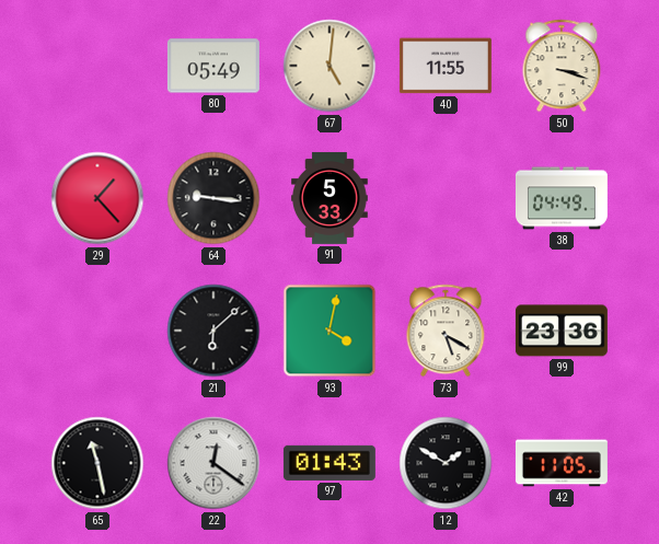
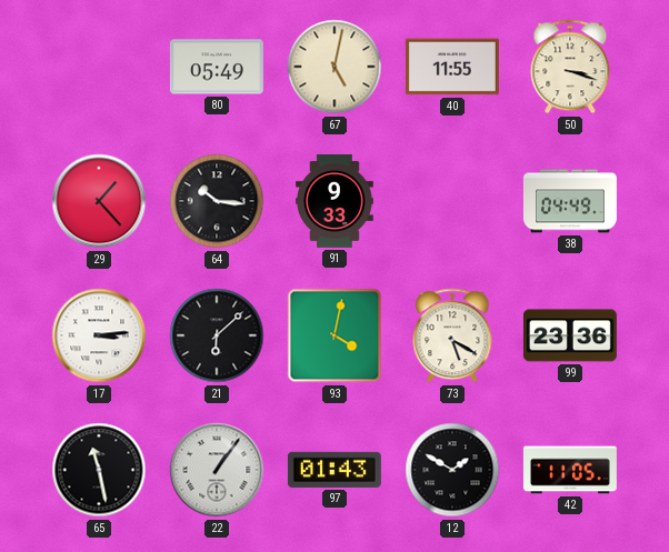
67: 5:01 -> 5:02 (334, 67)
64: 9:16 -> 10:16 (217, 201)
91: 5:33 -> 9:33 (336, 201)
17: none -> 3:14 (99, 335)
22: 12:21 -> 1:06 (217, 470)
